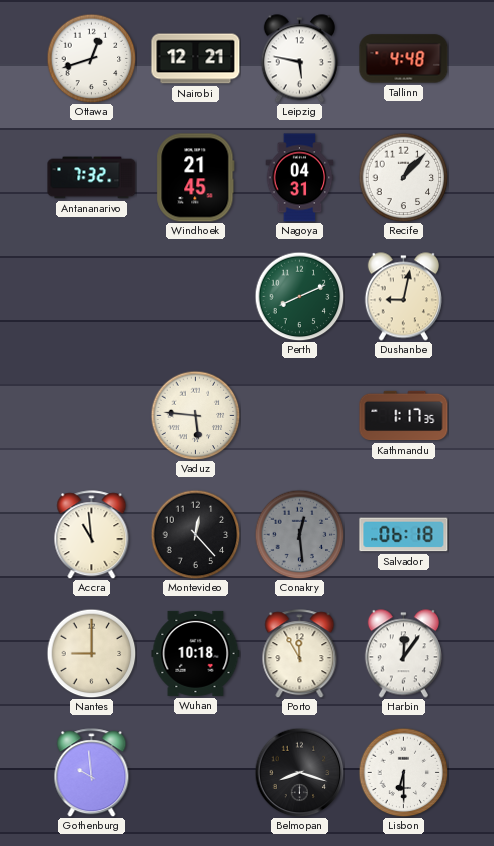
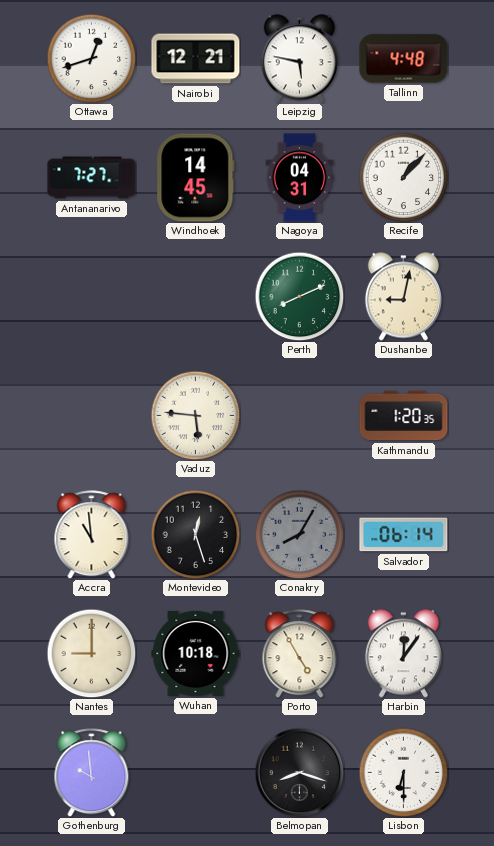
Antananarivo: 7:32 -> 7:27 (92, 178)
Windhoek: 21:45 -> 14:45 (196, 178)
Kathmandu: 1:17 -> 1:20 (404, 416)
Montevideo: 12:23 -> 12:27 (195, 534)
Conakry: 12:29 -> 8:05 (299, 534)
Salvador: 06:18 -> 06:14 (404, 535)
Porto: 11:55 -> 4:55 (300, 654)
